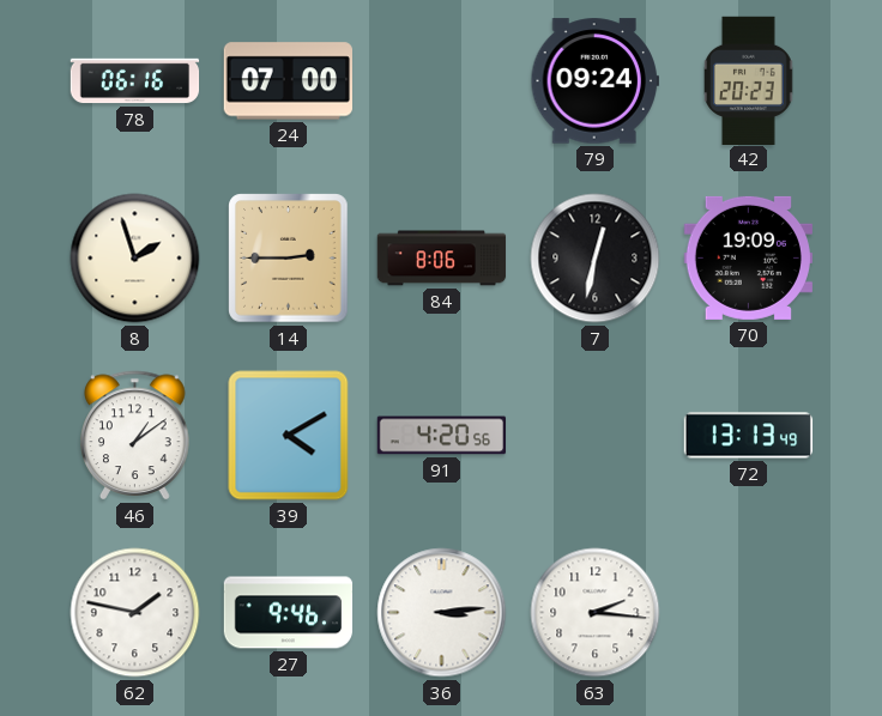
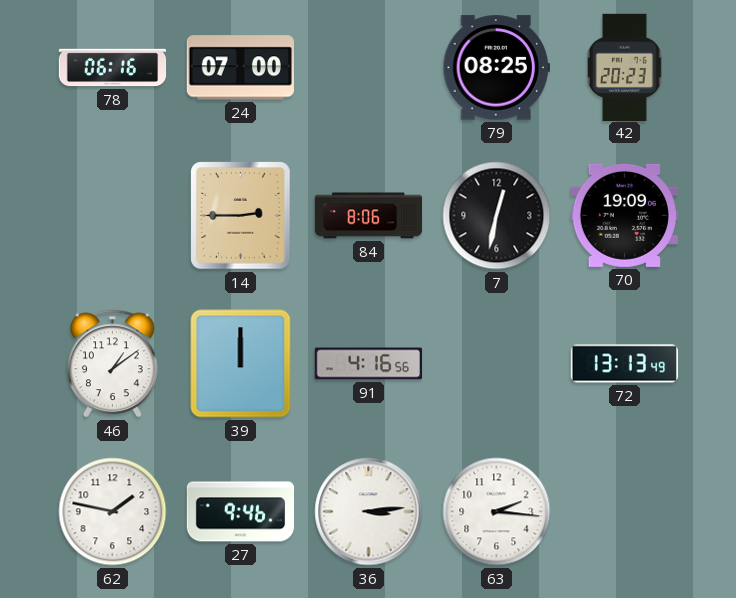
79: 09:24 -> 08:25 (496, 68)
8: 1:57 -> none (135, 259)
39: 4:10 -> 12:00 (241, 364)
91: 4:20 -> 4:16 (369, 364)
